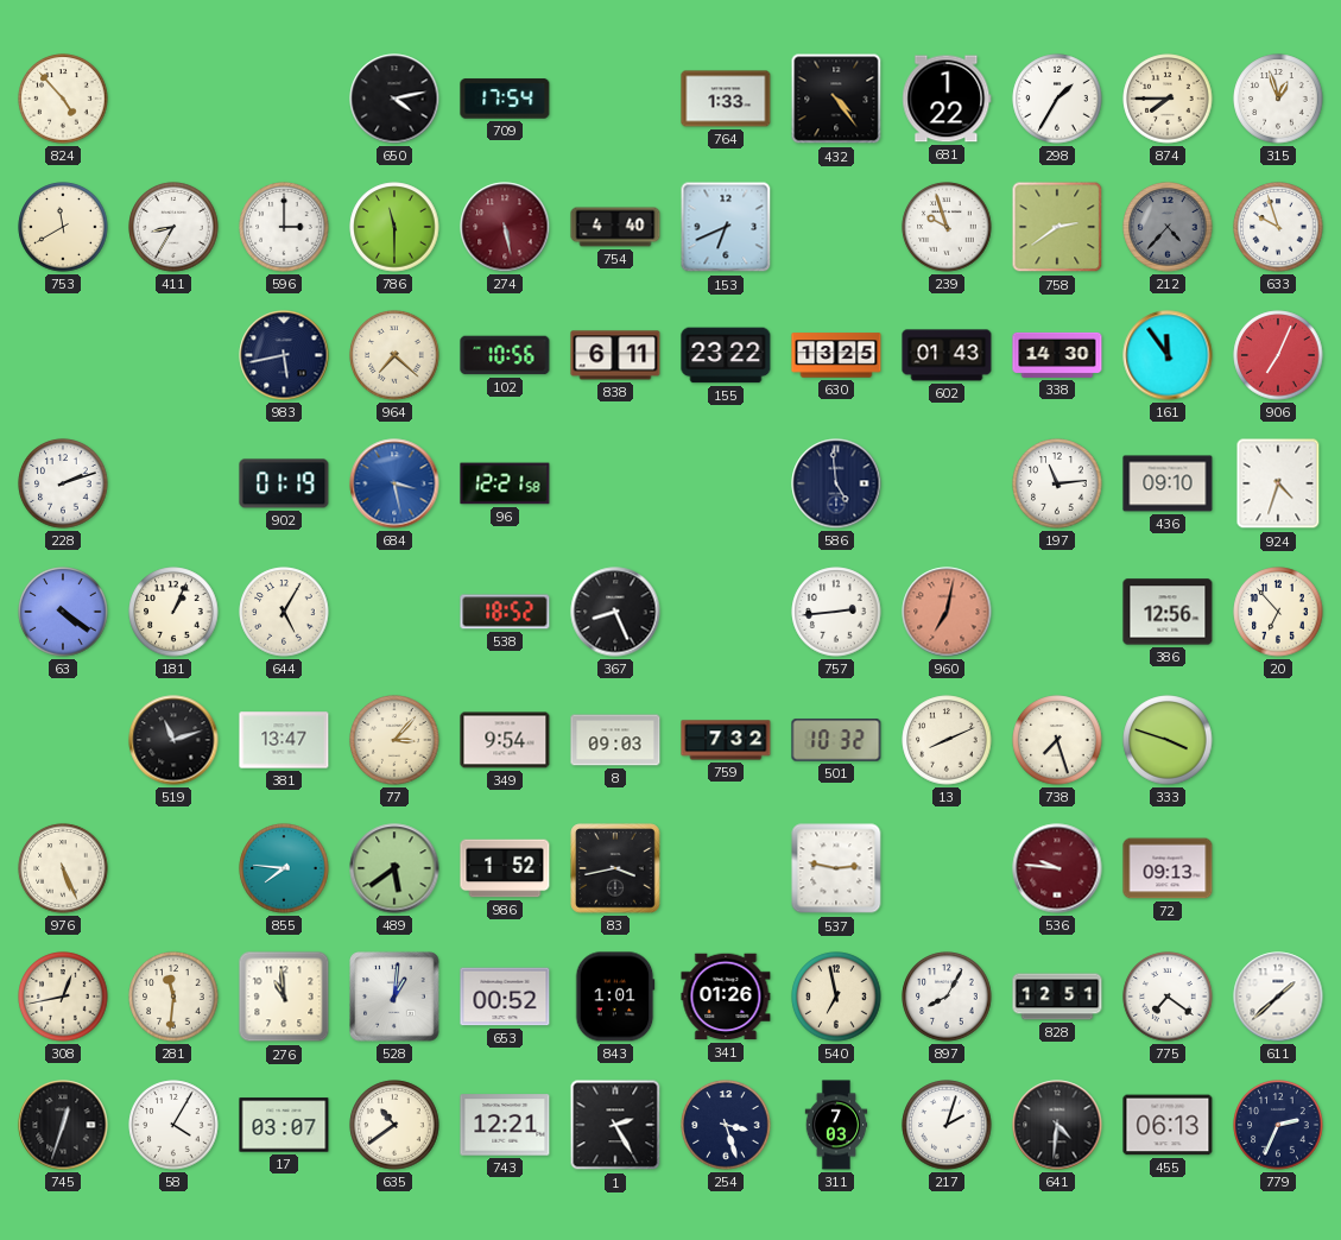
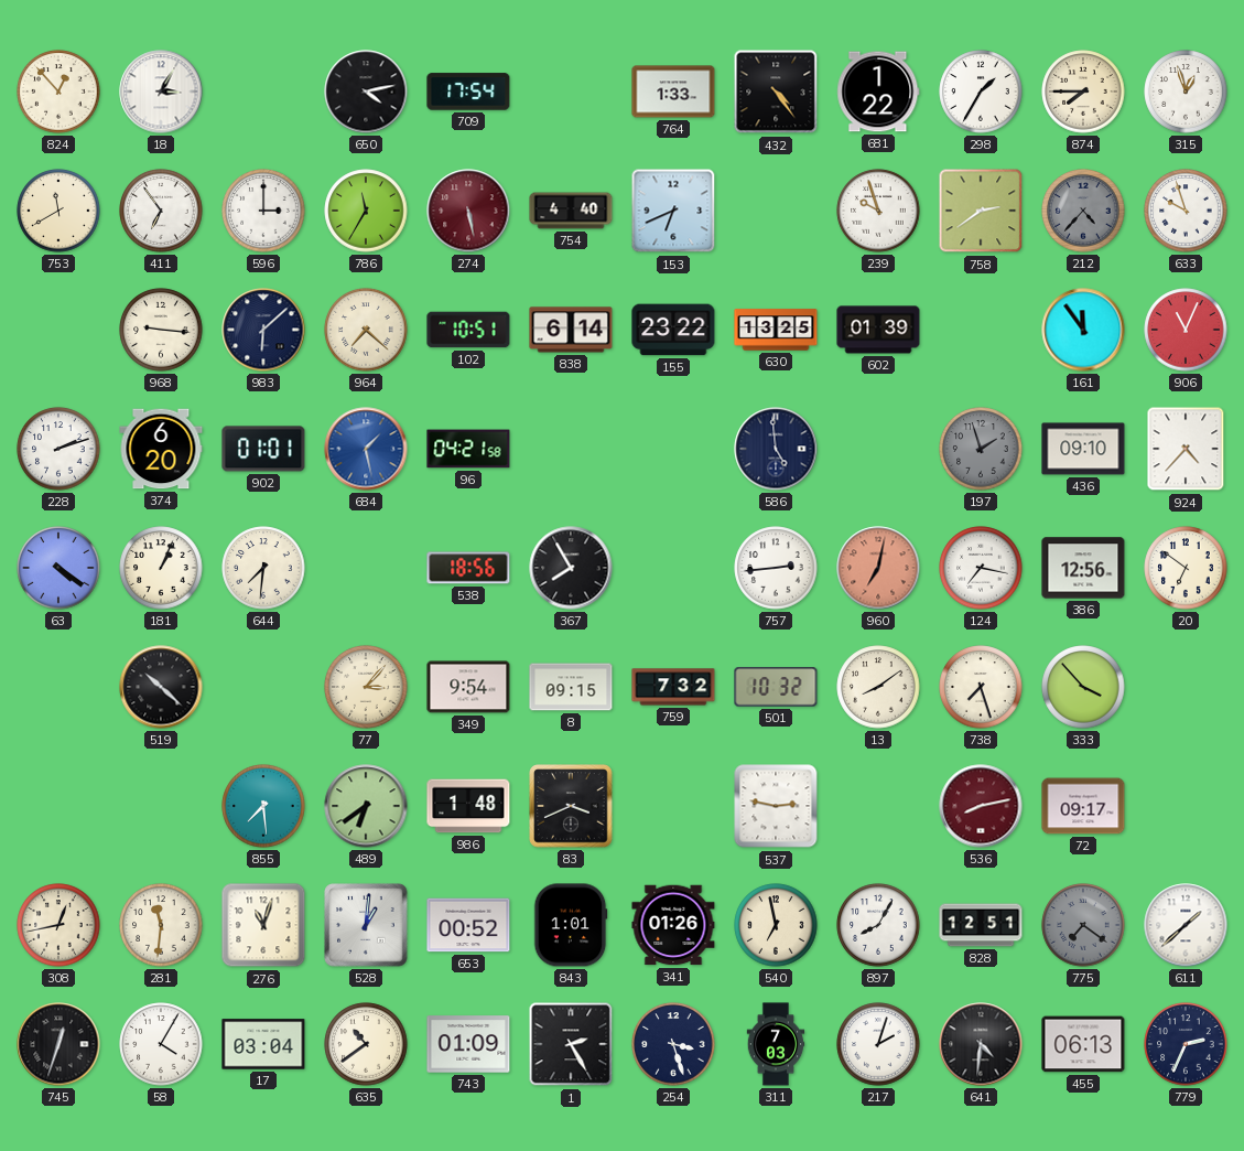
824: 4:53 -> 12:53 (58, 92)
18: none -> 3:05 (161, 92)
411: 8:35 -> 6:54 (161, 211)
786: 11:30 -> 11:35 (366, 211)
968: none -> 9:16 (161, 330)
983: 5:43 -> 6:08 (263, 330)
102: 10:56 -> 10:51 (468, 330)
838: 6:11 -> 6:14 (571, 330)
602: 01:43 -> 01:39 (878, 330)
338: 14:30 -> none (1057, 355)
906: 7:04 -> 11:04 (1186, 330)
374: none -> 6:20 (161, 449)
902: 01:19 -> 01:01 (263, 449)
684: 3:28 -> 1:28 (366, 449)
96: 12:21 -> 04:21 (468, 449)
197: 11:14 -> 1:57 (981, 449)
197 dial: white -> grey (981, 449)
924: 4:33 -> 4:37 (1186, 449)
644: 5:05 -> 7:31 (263, 568)
538: 18:52 -> 18:56 (468, 568)
367: 8:26 -> 7:55 (571, 568)
124: none -> 7:17 (981, 568)
20: 6:53 -> 6:51 (1186, 568)
519: 11:12 -> 10:22 (161, 687)
381: 13:47 -> none (284, 740)
8: 09:03 -> 09:15 (571, 687)
13: 8:11 -> 8:09 (878, 687)
333: 3:48 -> 3:53 (1083, 687)
976: 5:26 -> none (63, 868)
855: 7:46 -> 7:29 (263, 806)
489: 5:39 -> 6:39 (366, 806)
986: 1:52 -> 1:48 (468, 806)
83: 3:43 -> 3:41 (571, 806)
536: 9:46 -> 8:13 (981, 806)
72: 09:13 -> 09:17 (1083, 806)
276: 10:59 -> 11:03 (263, 925)
775 dial: white -> grey (1083, 925)
17: 03:07 -> 03:04 (263, 1044)
743: 12:21 -> 01:09 (468, 1044)
